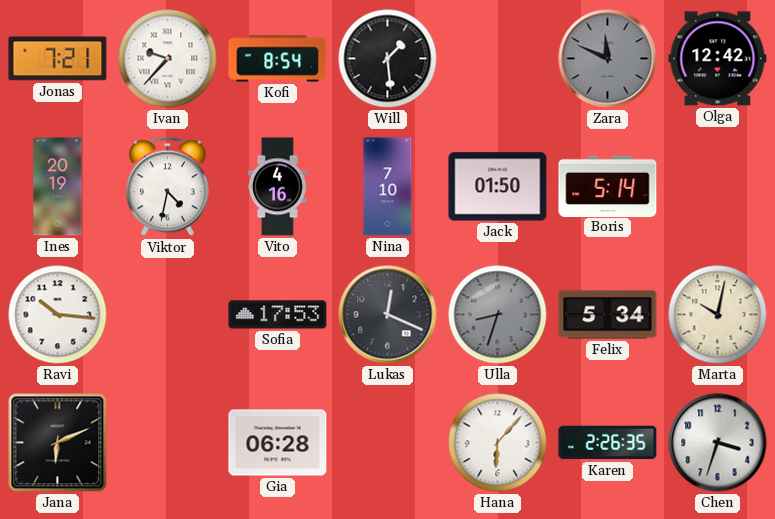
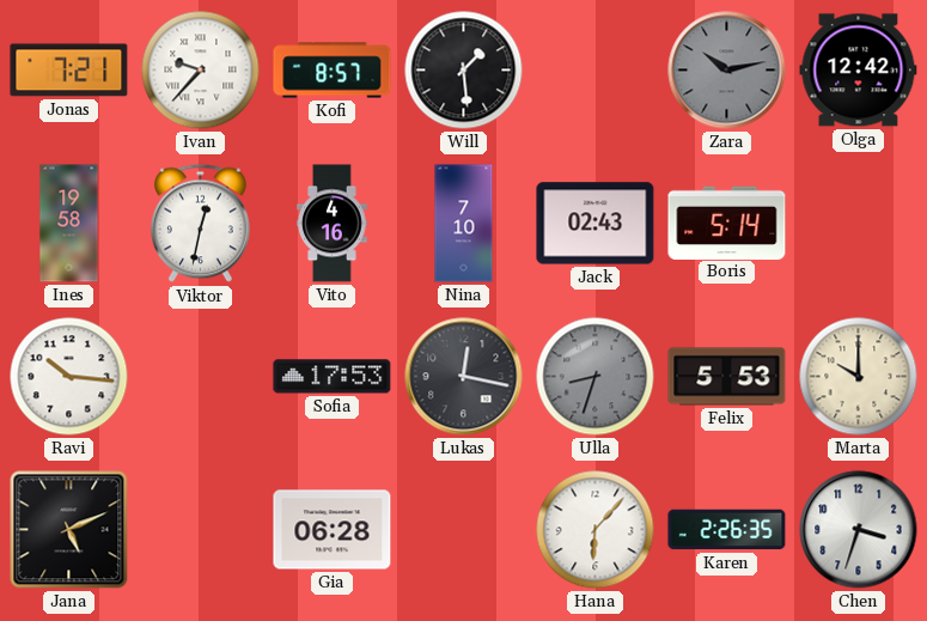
Kofi: 8:54 -> 8:57 (333, 71)
Zara: 11:49 -> 10:13 (727, 71)
Ines: 20:19 -> 19:58 (69, 224)
Viktor: 4:32 -> 12:32 (200, 224)
Jack: 01:50 -> 02:43 (596, 224)
Lukas: 12:19 -> 12:17 (464, 377)
Felix: 5:34 -> 5:53 (727, 377)
Marta: 10:02 -> 10:00 (859, 377)
Jana: 6:11 -> 5:11 (69, 530)
